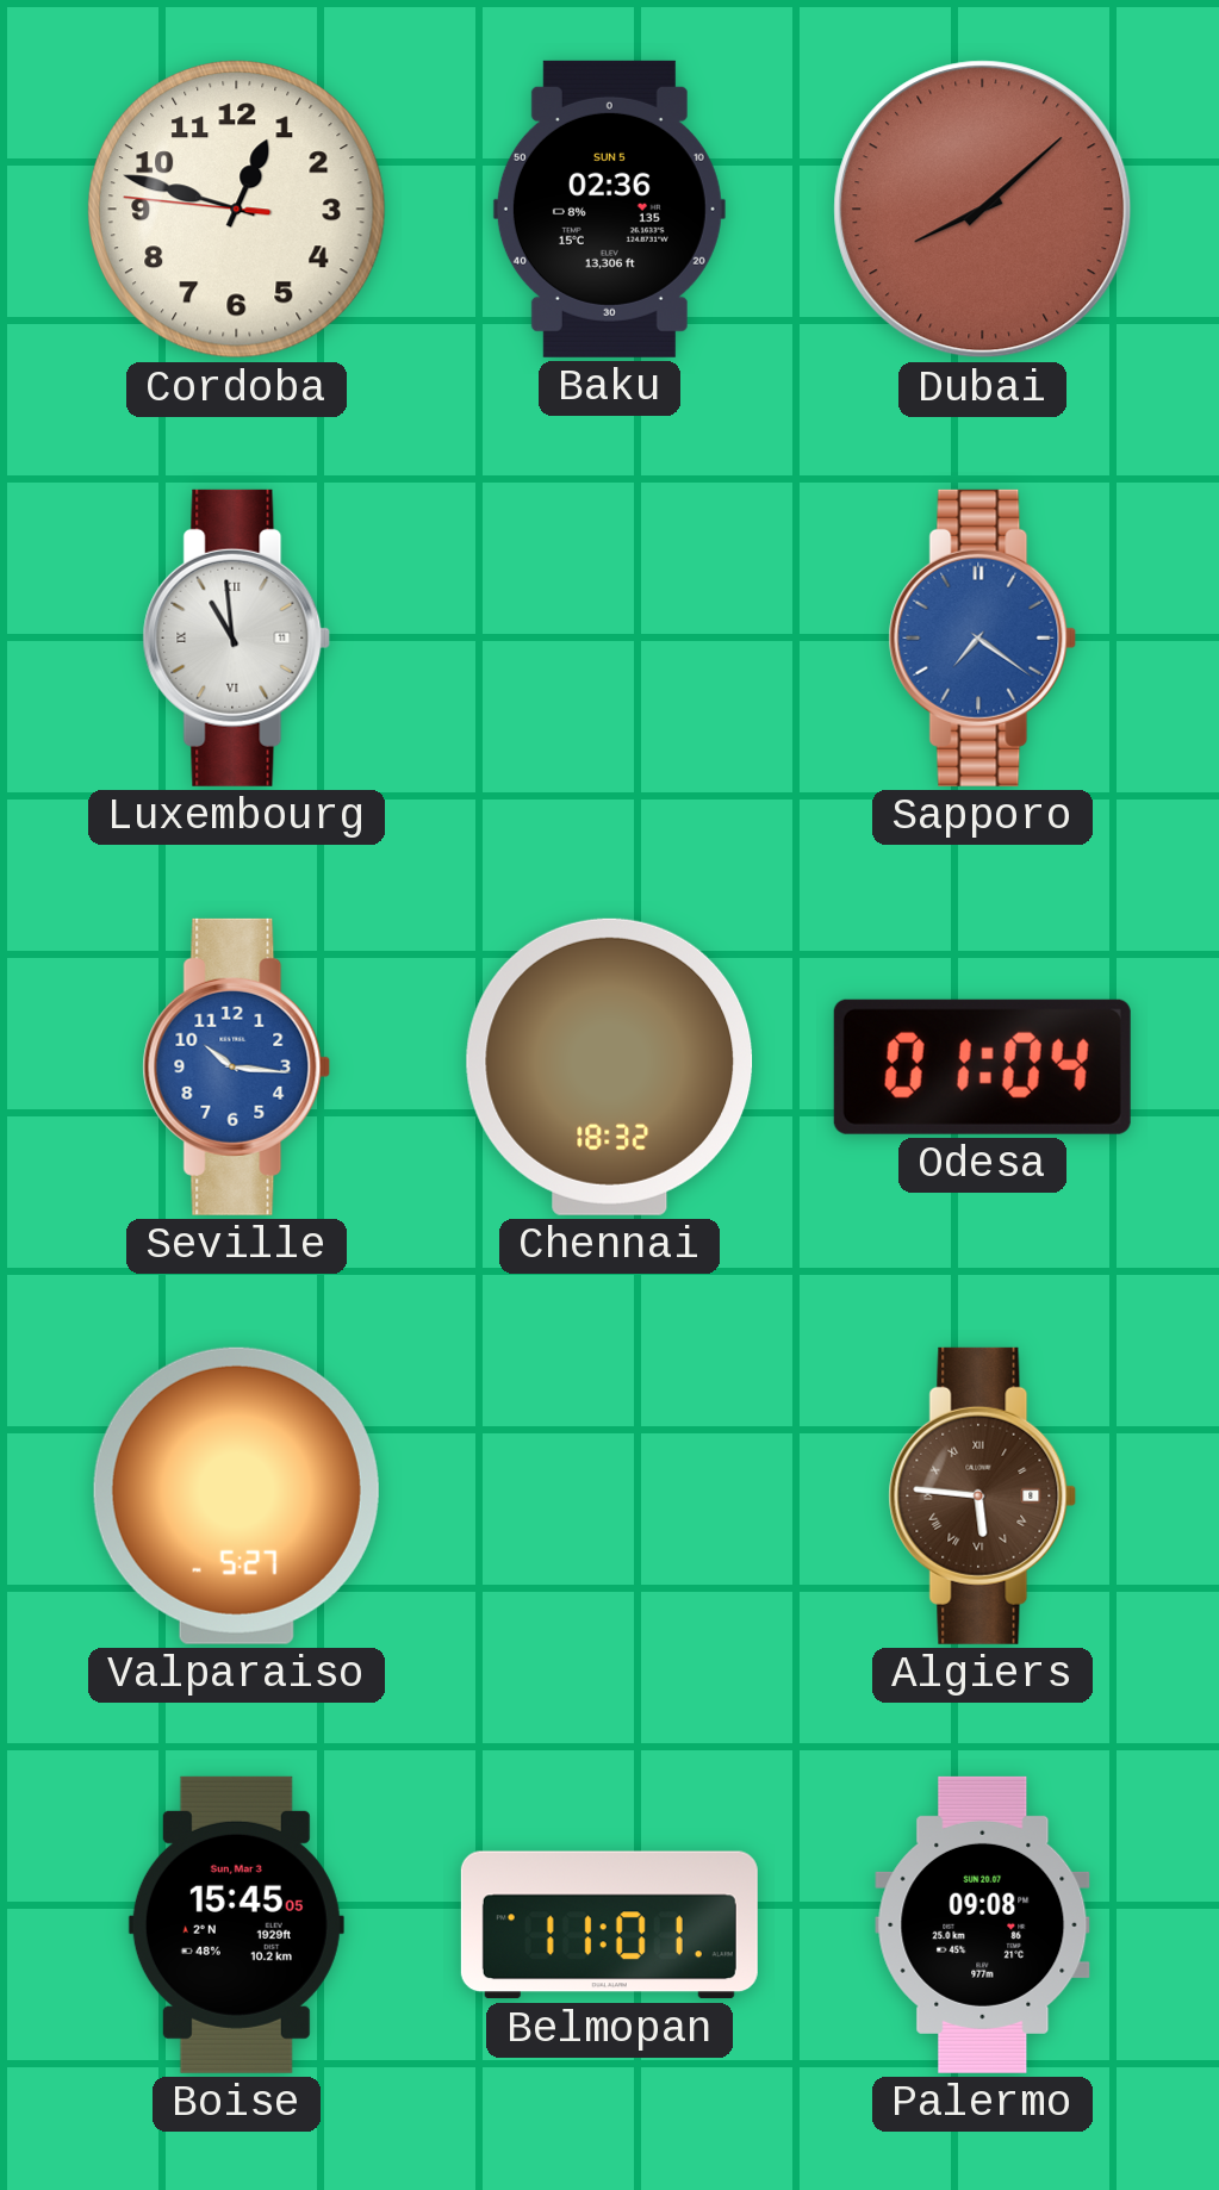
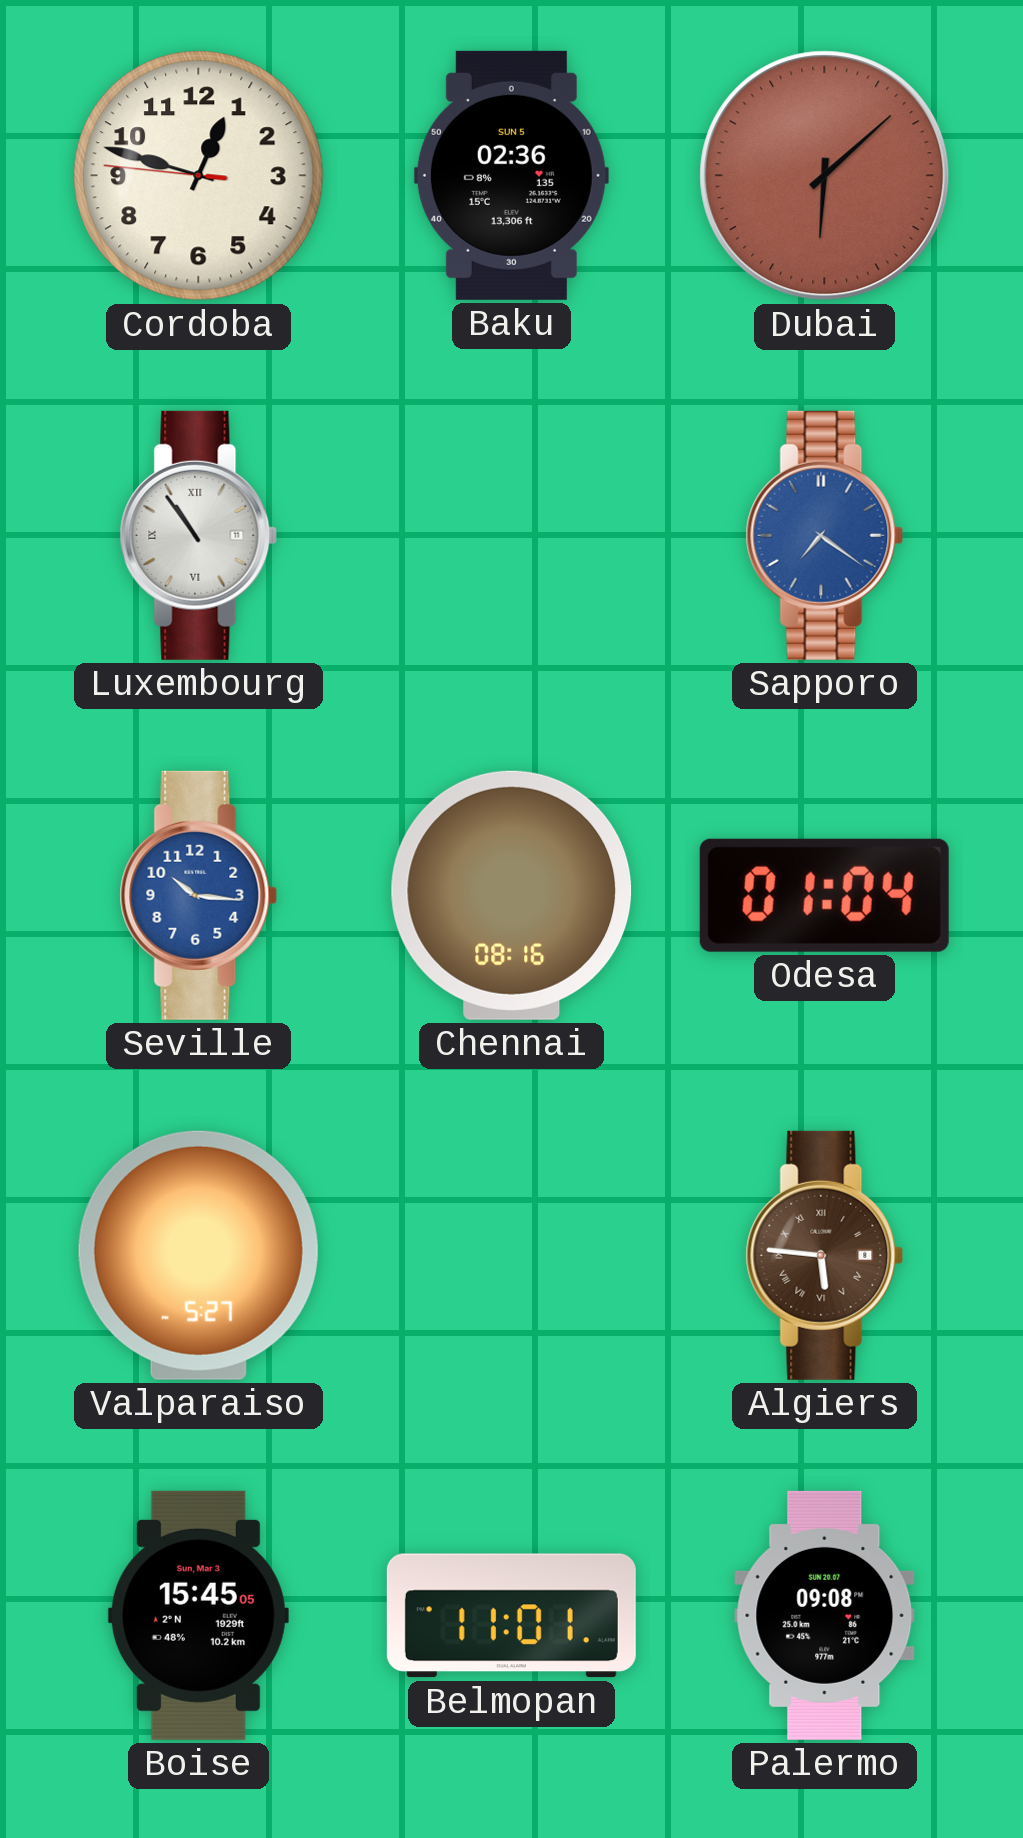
Dubai: 8:08 -> 6:08 (825, 176)
Luxembourg: 10:59 -> 10:54 (199, 535)
Chennai: 18:32 -> 08:16 (512, 895)
